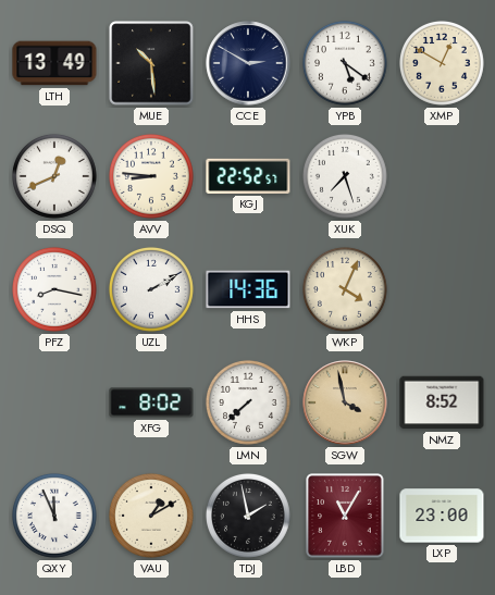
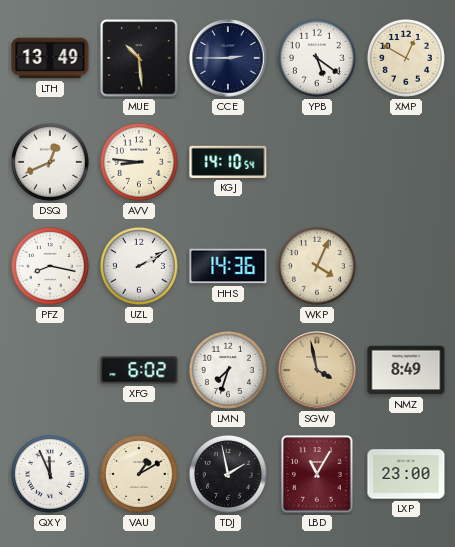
CCE: 2:50 -> 2:45 (228, 58)
KGJ: 22:52 -> 14:10 (228, 162)
XUK: 7:27 -> none (345, 176)
XFG: 8:02 -> 6:02 (139, 370)
LMN: 7:38 -> 7:33 (228, 370)
NMZ: 8:52 -> 8:49 (406, 370)
